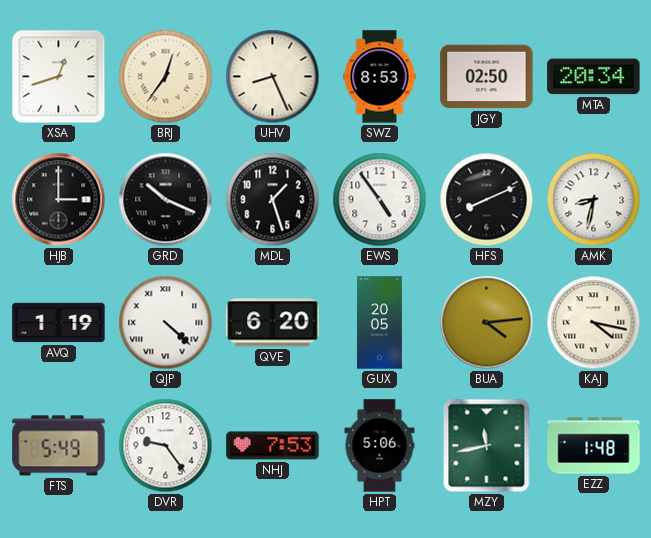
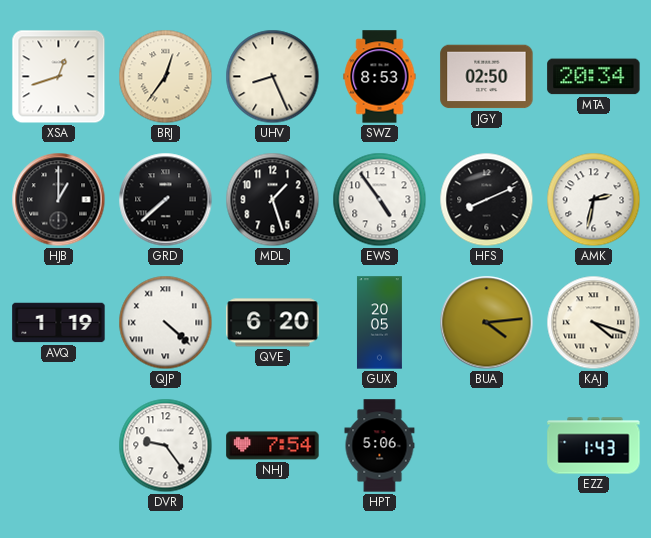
HJB: 3:00 -> 1:00 (59, 200)
GRD: 10:19 -> 7:38 (166, 200)
AMK: 8:32 -> 2:32 (594, 200)
KAJ: 4:17 -> 4:18 (594, 323)
FTS: 5:49 -> none (59, 446)
NHJ: 7:53 -> 7:54 (273, 446)
MZY: 11:43 -> none (487, 446)
EZZ: 1:48 -> 1:43 (594, 446)
